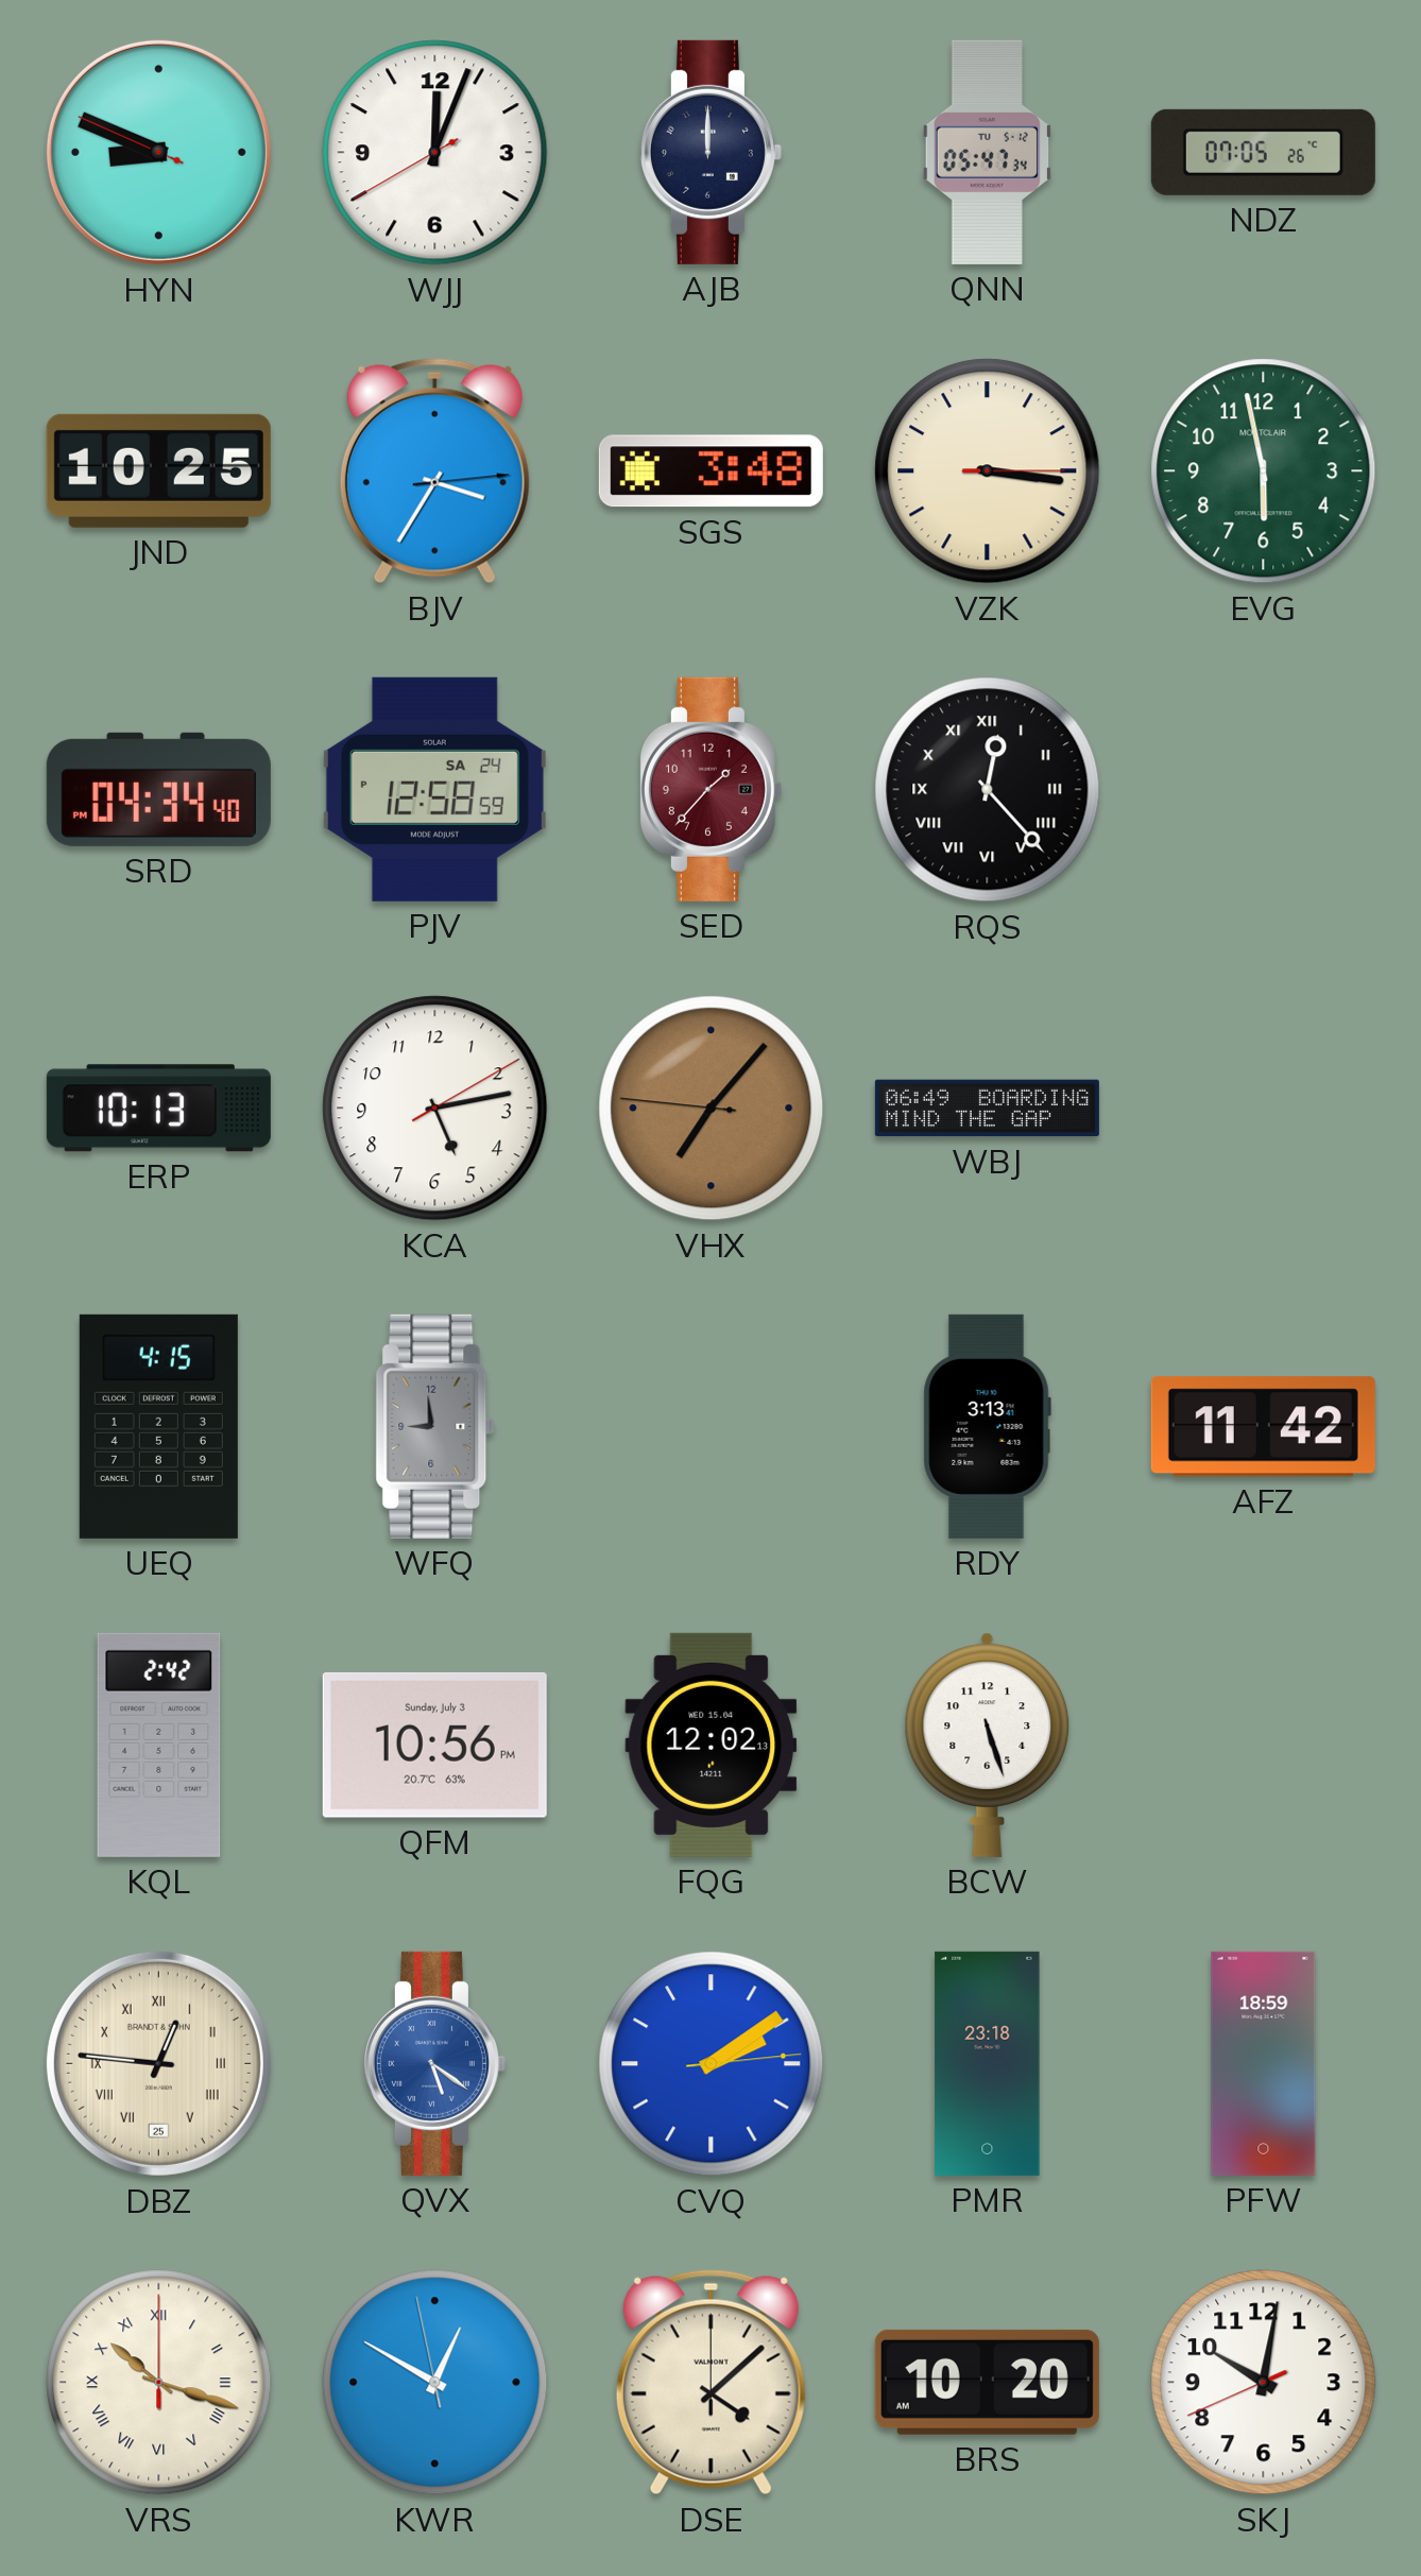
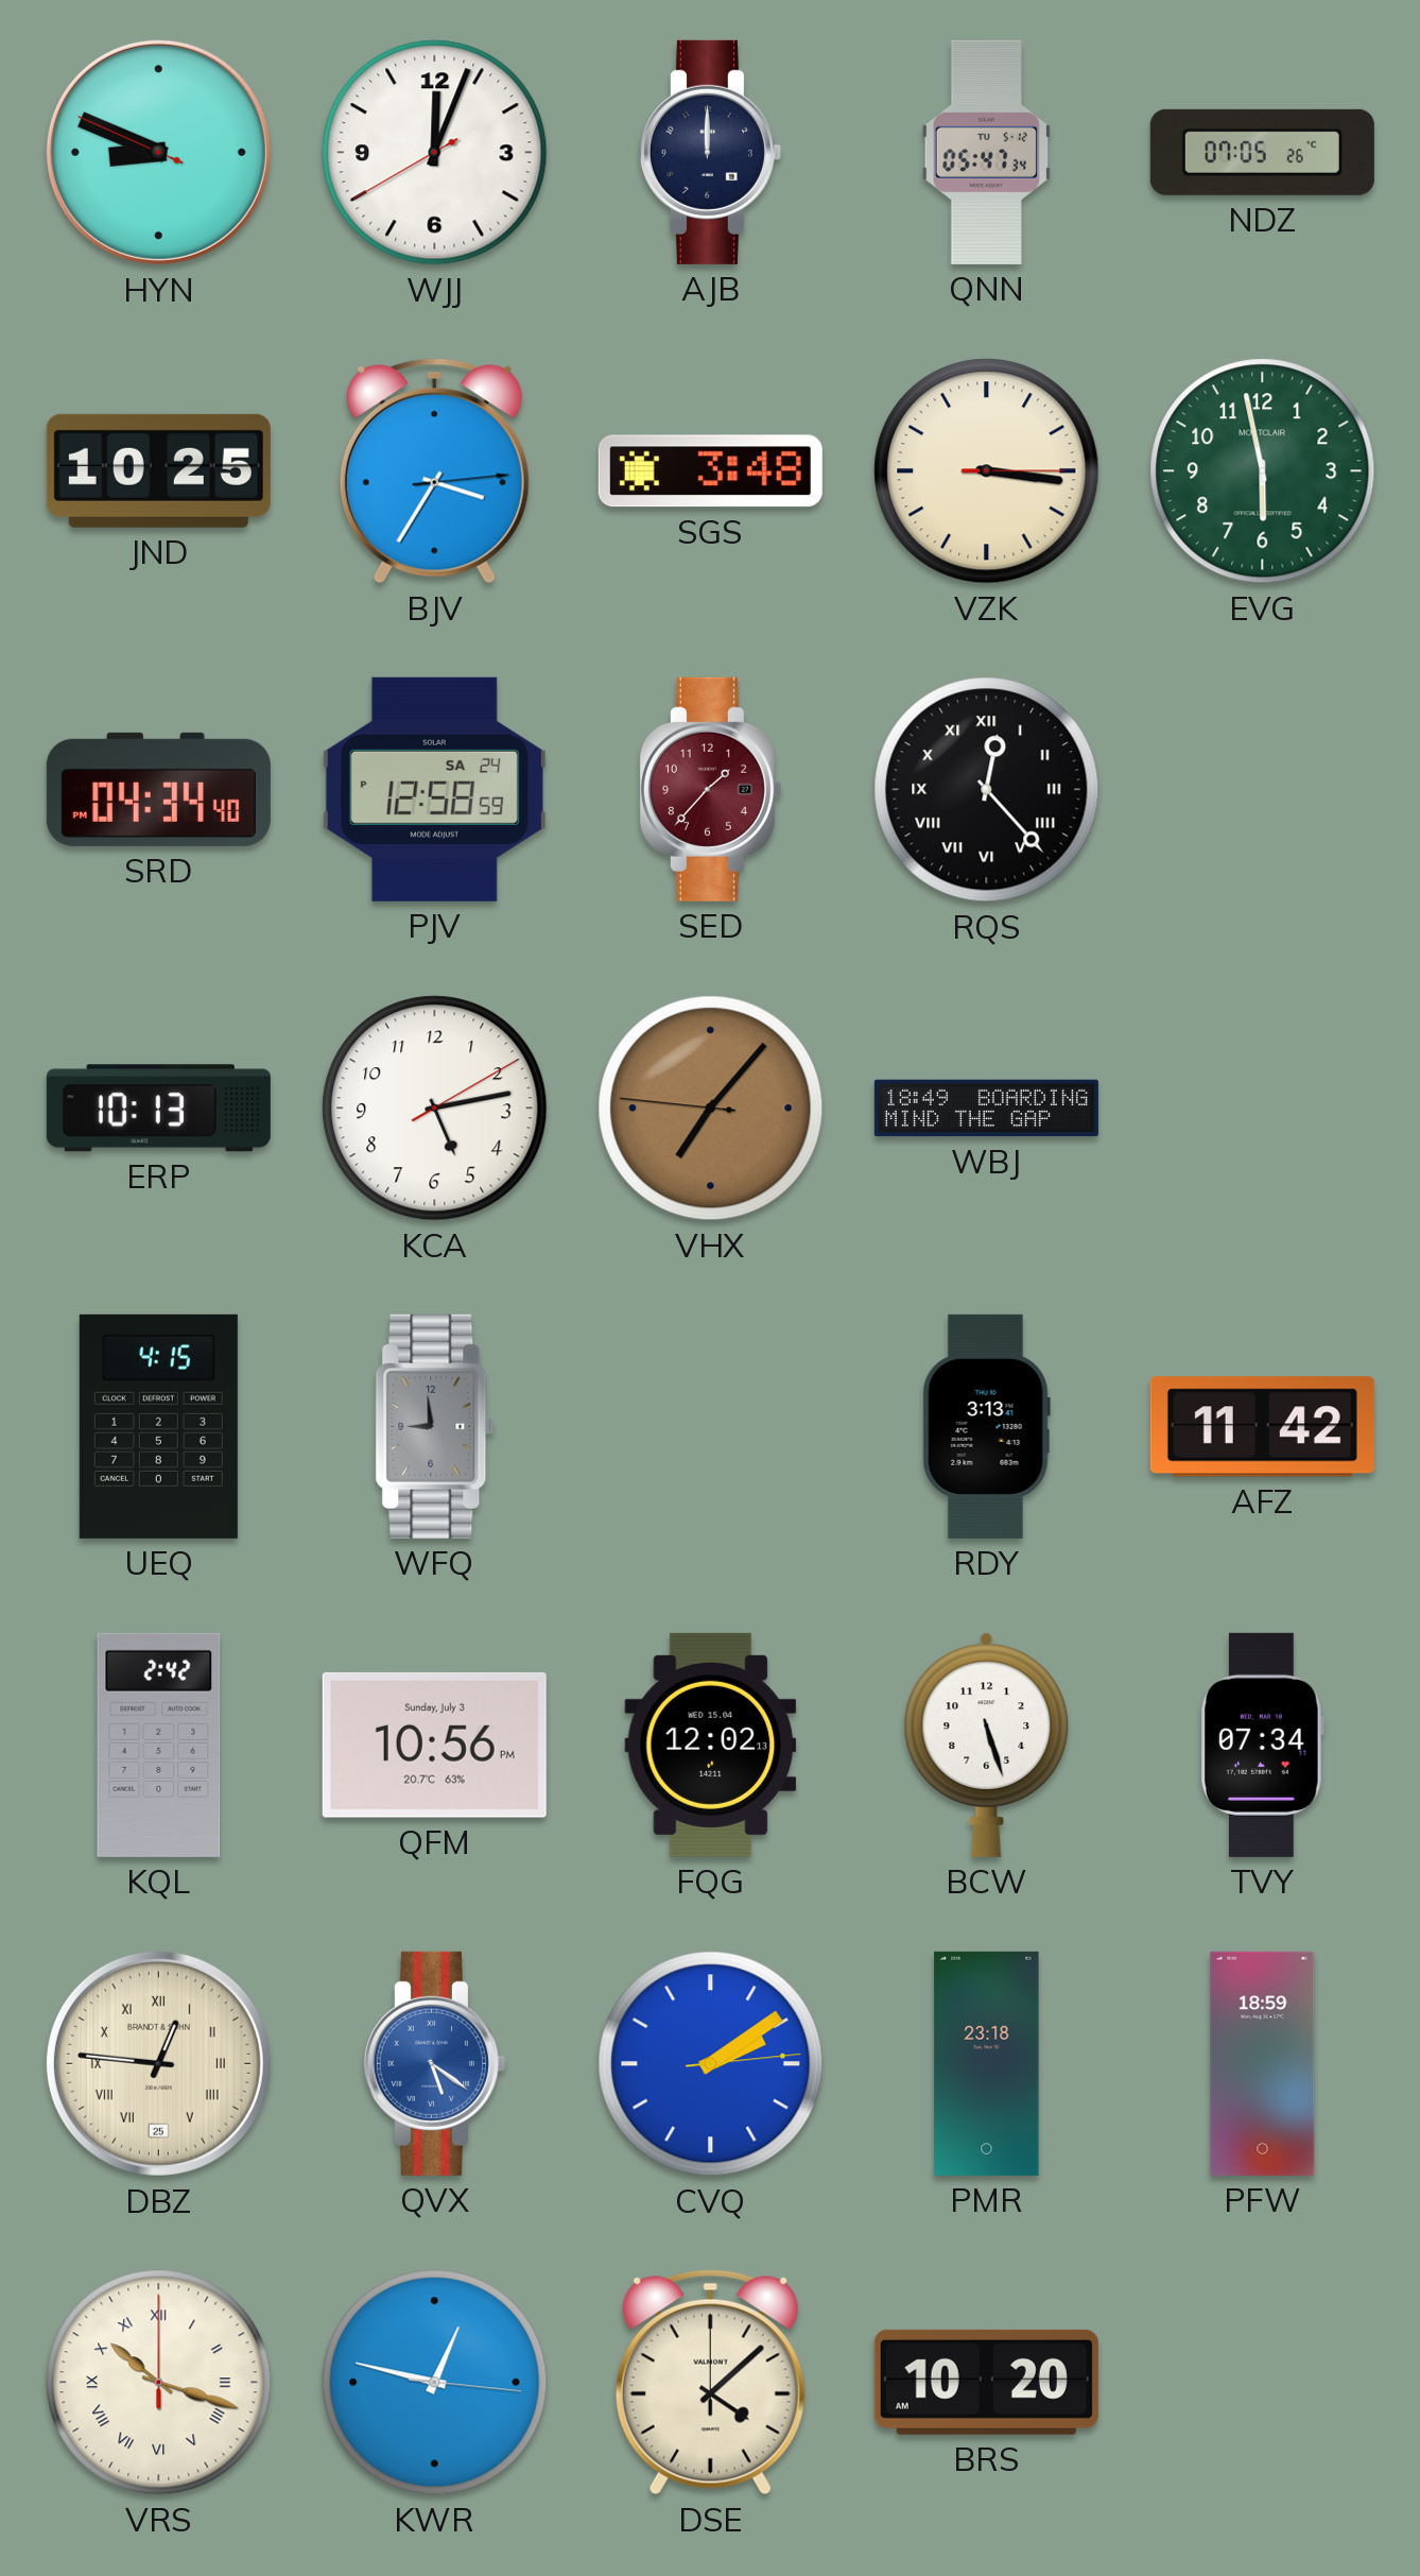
WBJ: 06:49 -> 18:49 (986, 1109)
TVY: none -> 07:34 (1263, 1745)
KWR: 12:49 -> 12:47 (435, 2383)
SKJ: 10:01 -> none (1264, 2383)
